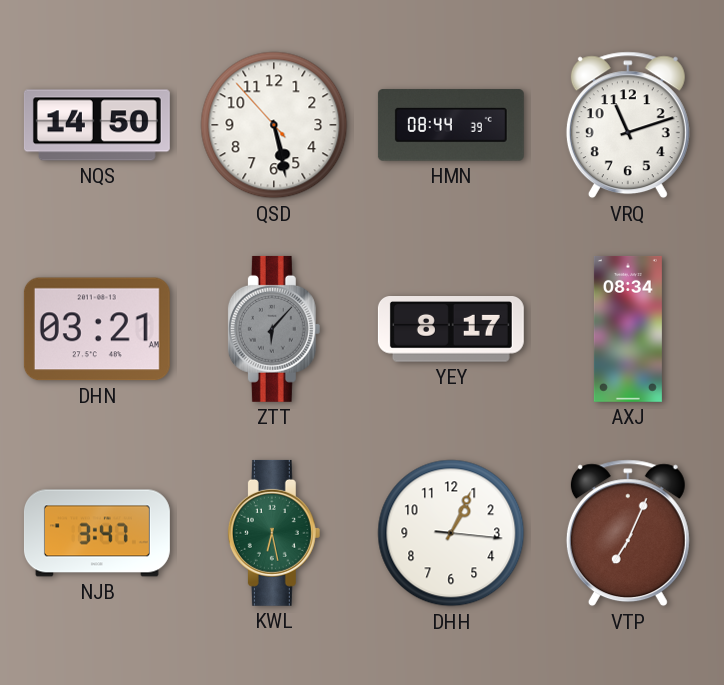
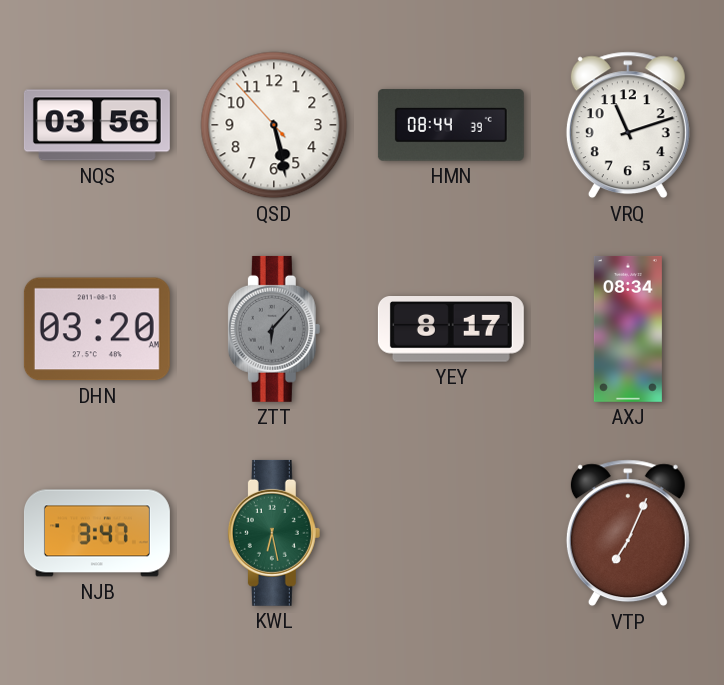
NQS: 14:50 -> 03:56 (97, 125)
DHN: 03:21 -> 03:20 (97, 329)
DHH: 1:04 -> none (451, 533)
